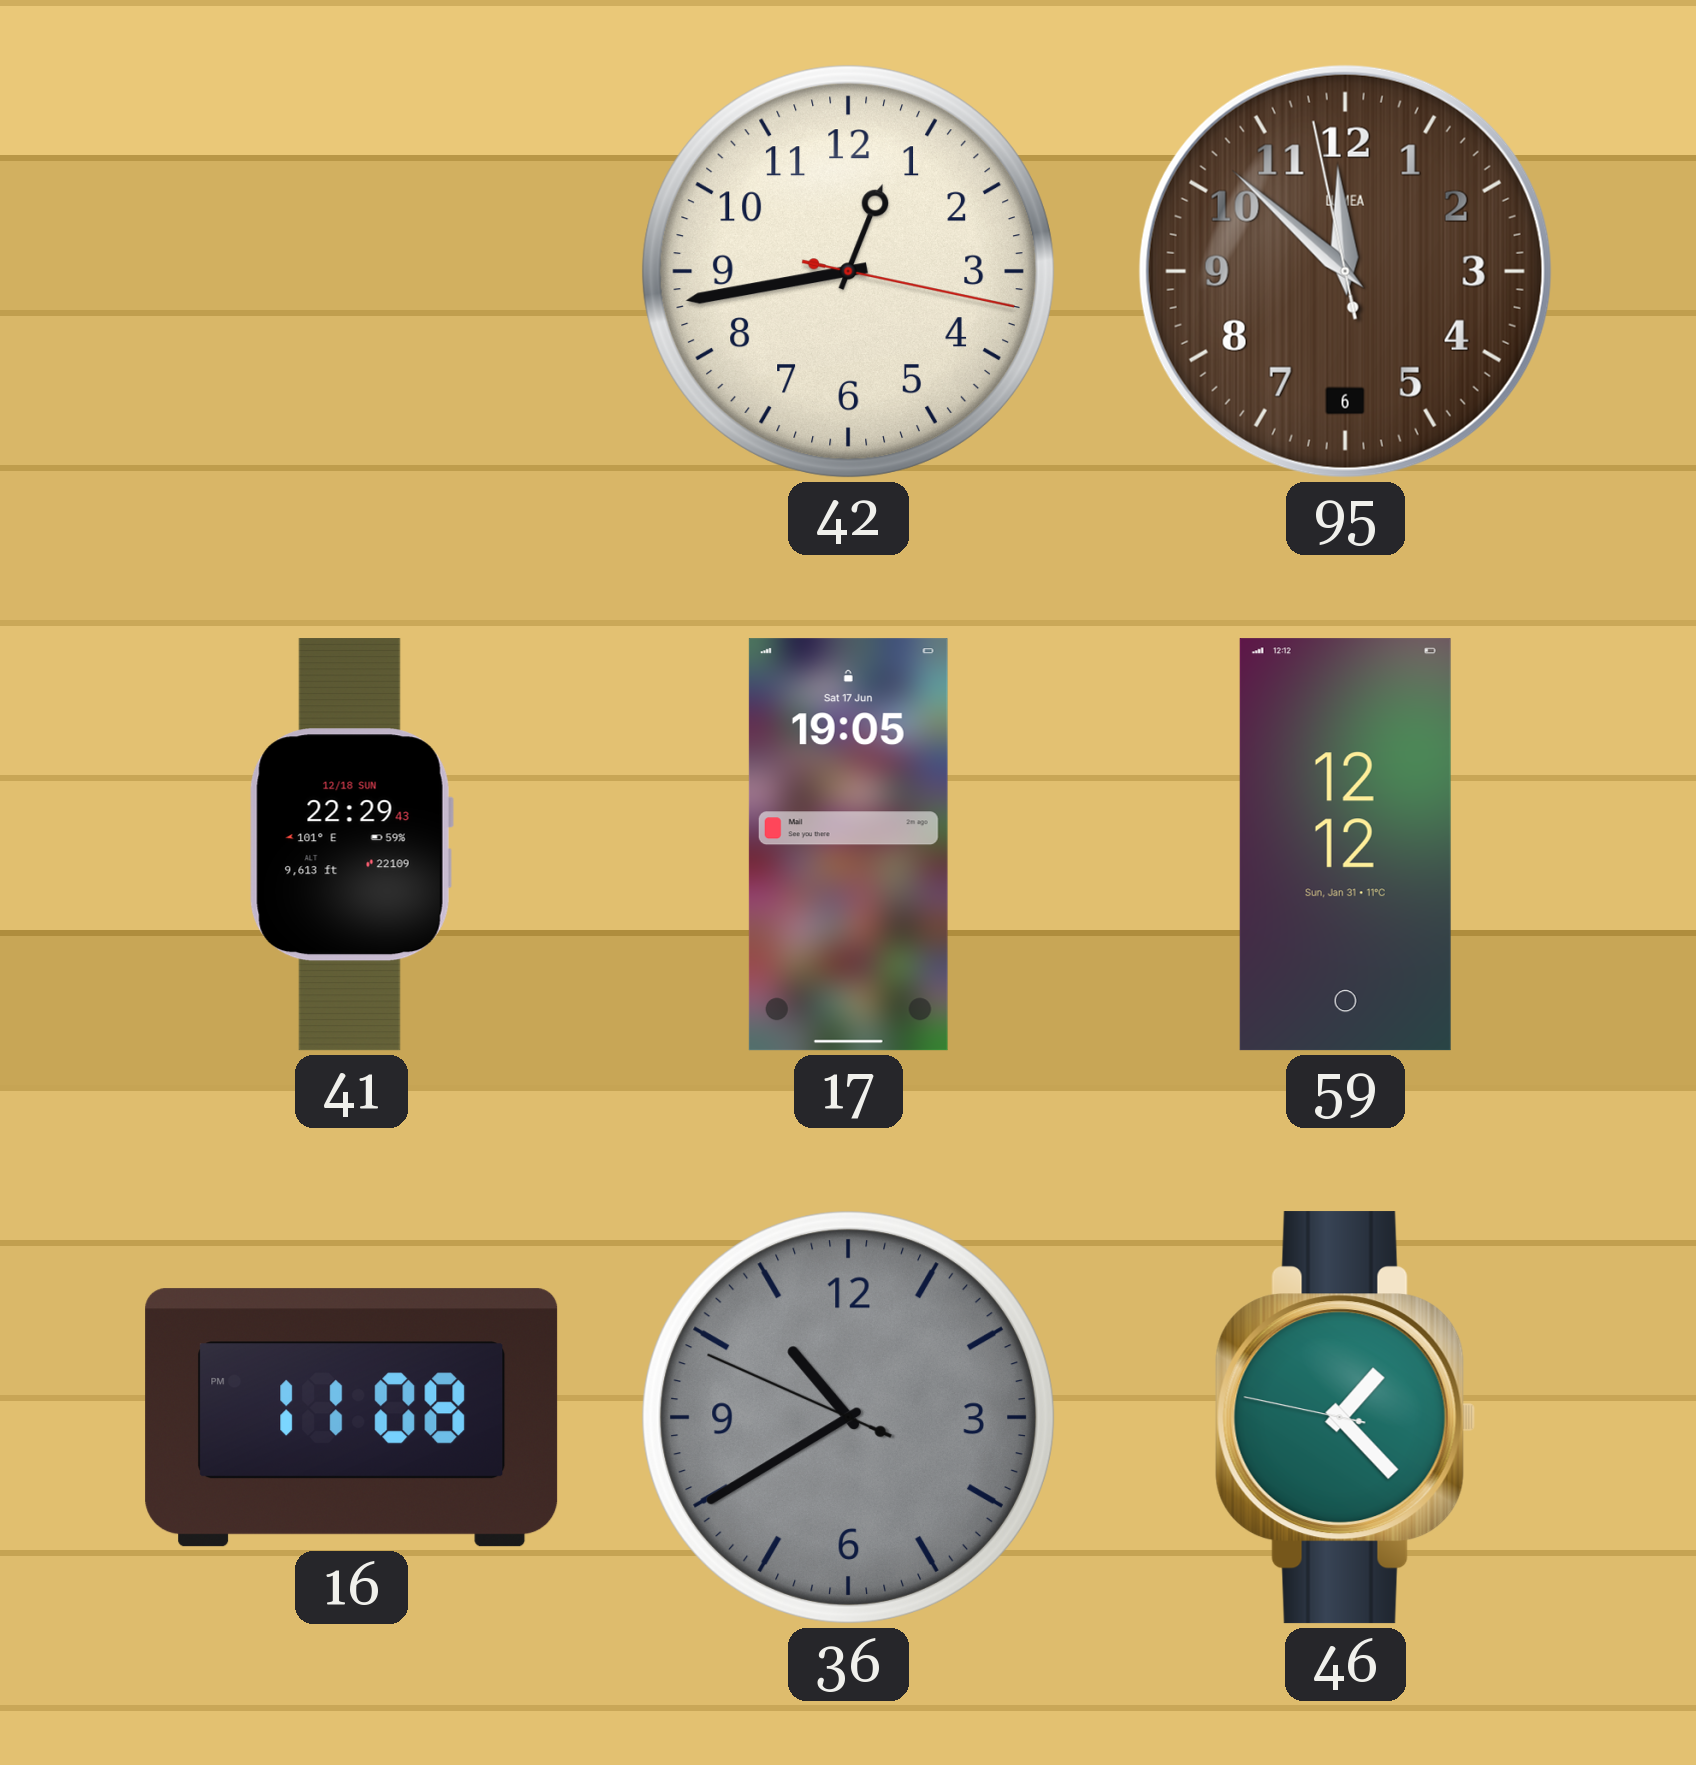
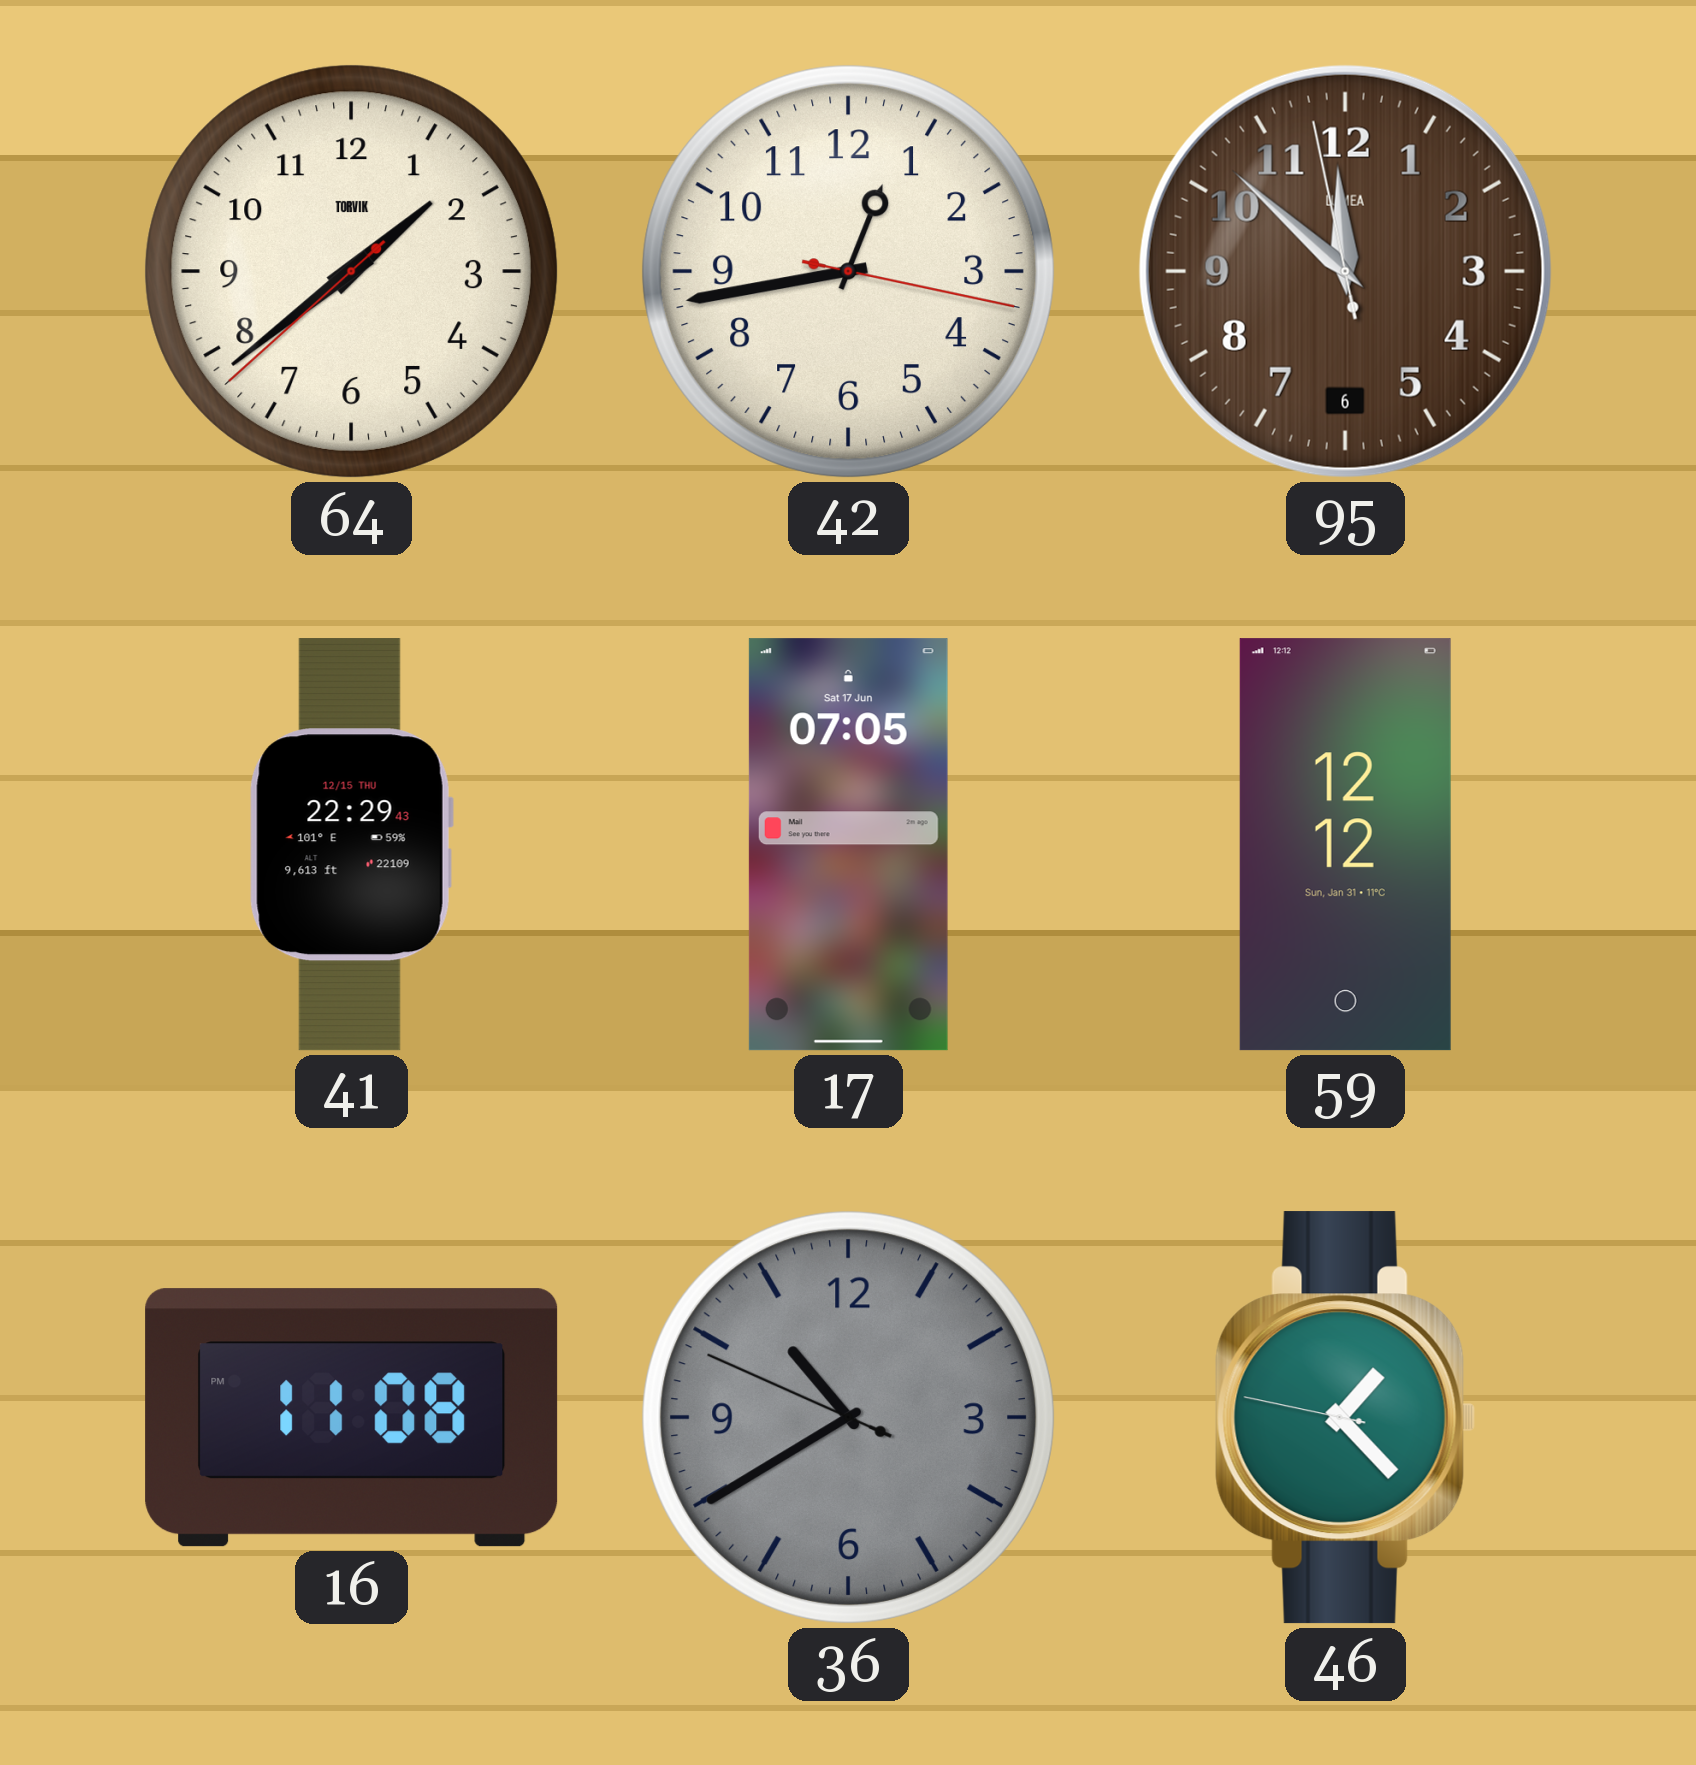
64: none -> 1:38 (351, 271)
41 date: 12/18 SUN -> 12/15 THU (351, 845)
17: 19:05 -> 07:05 (848, 845)
